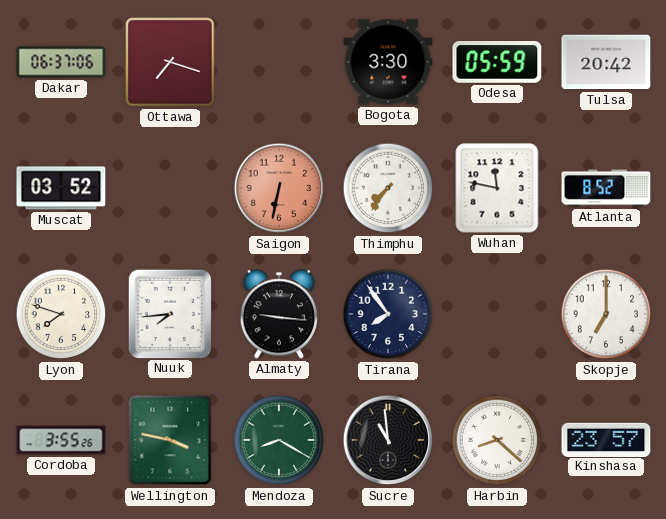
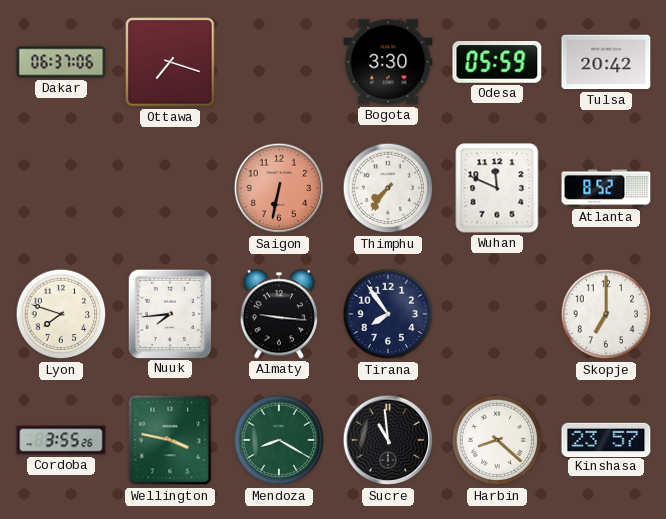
Muscat: 03:52 -> none (61, 188)
Wuhan: 11:47 -> 11:49 (497, 188)
